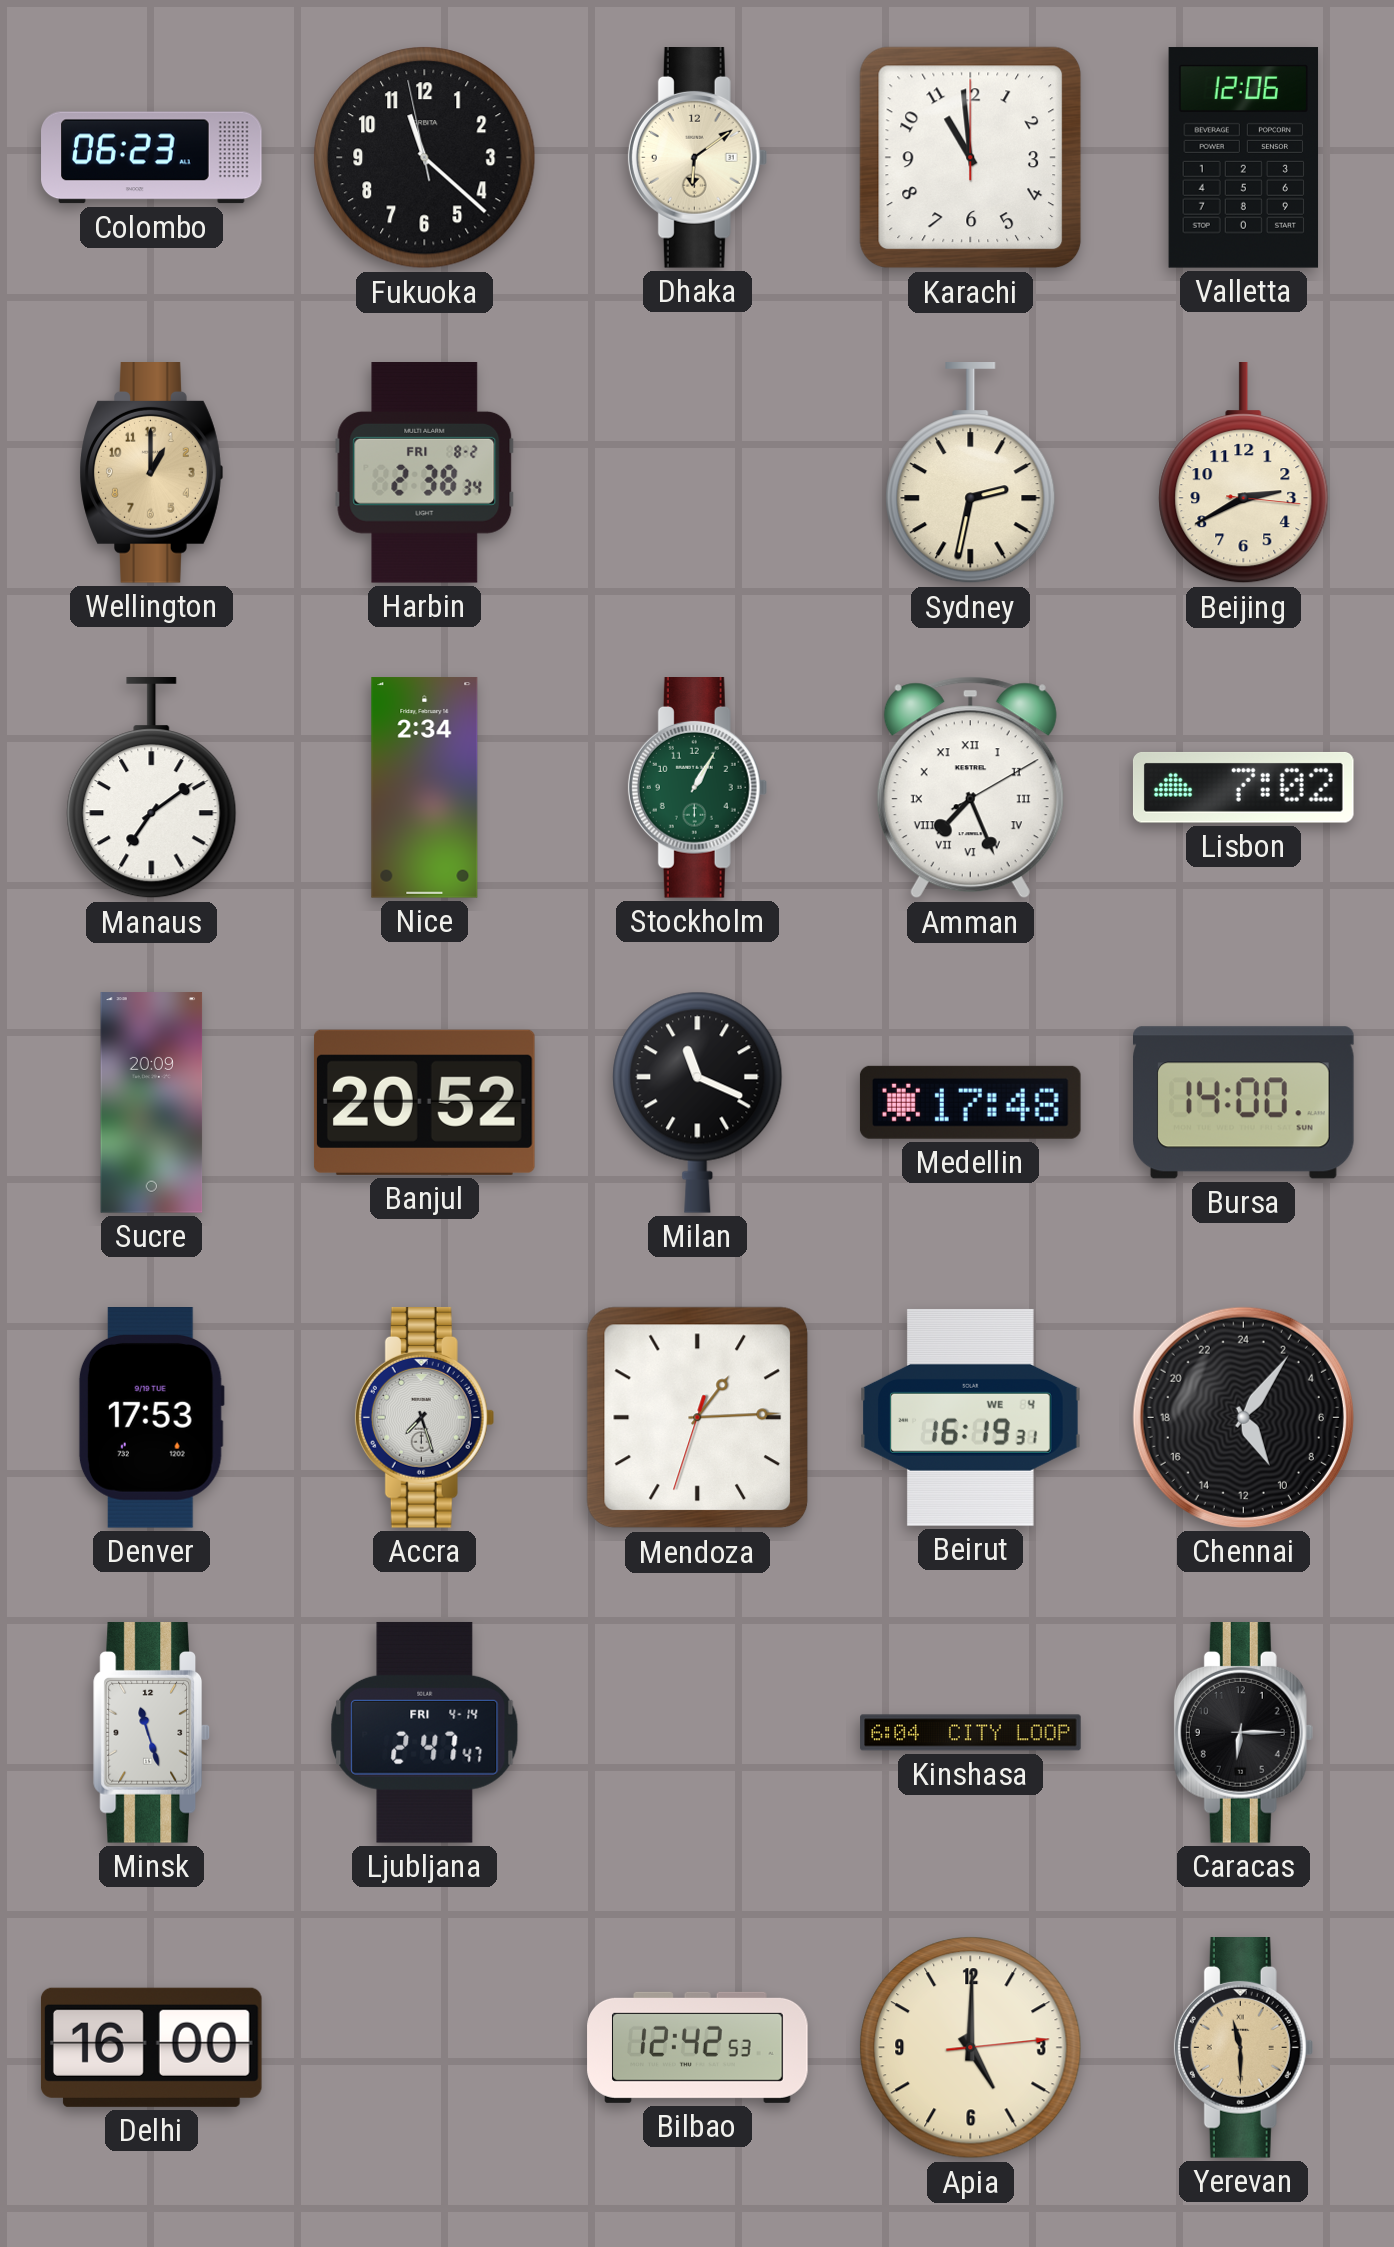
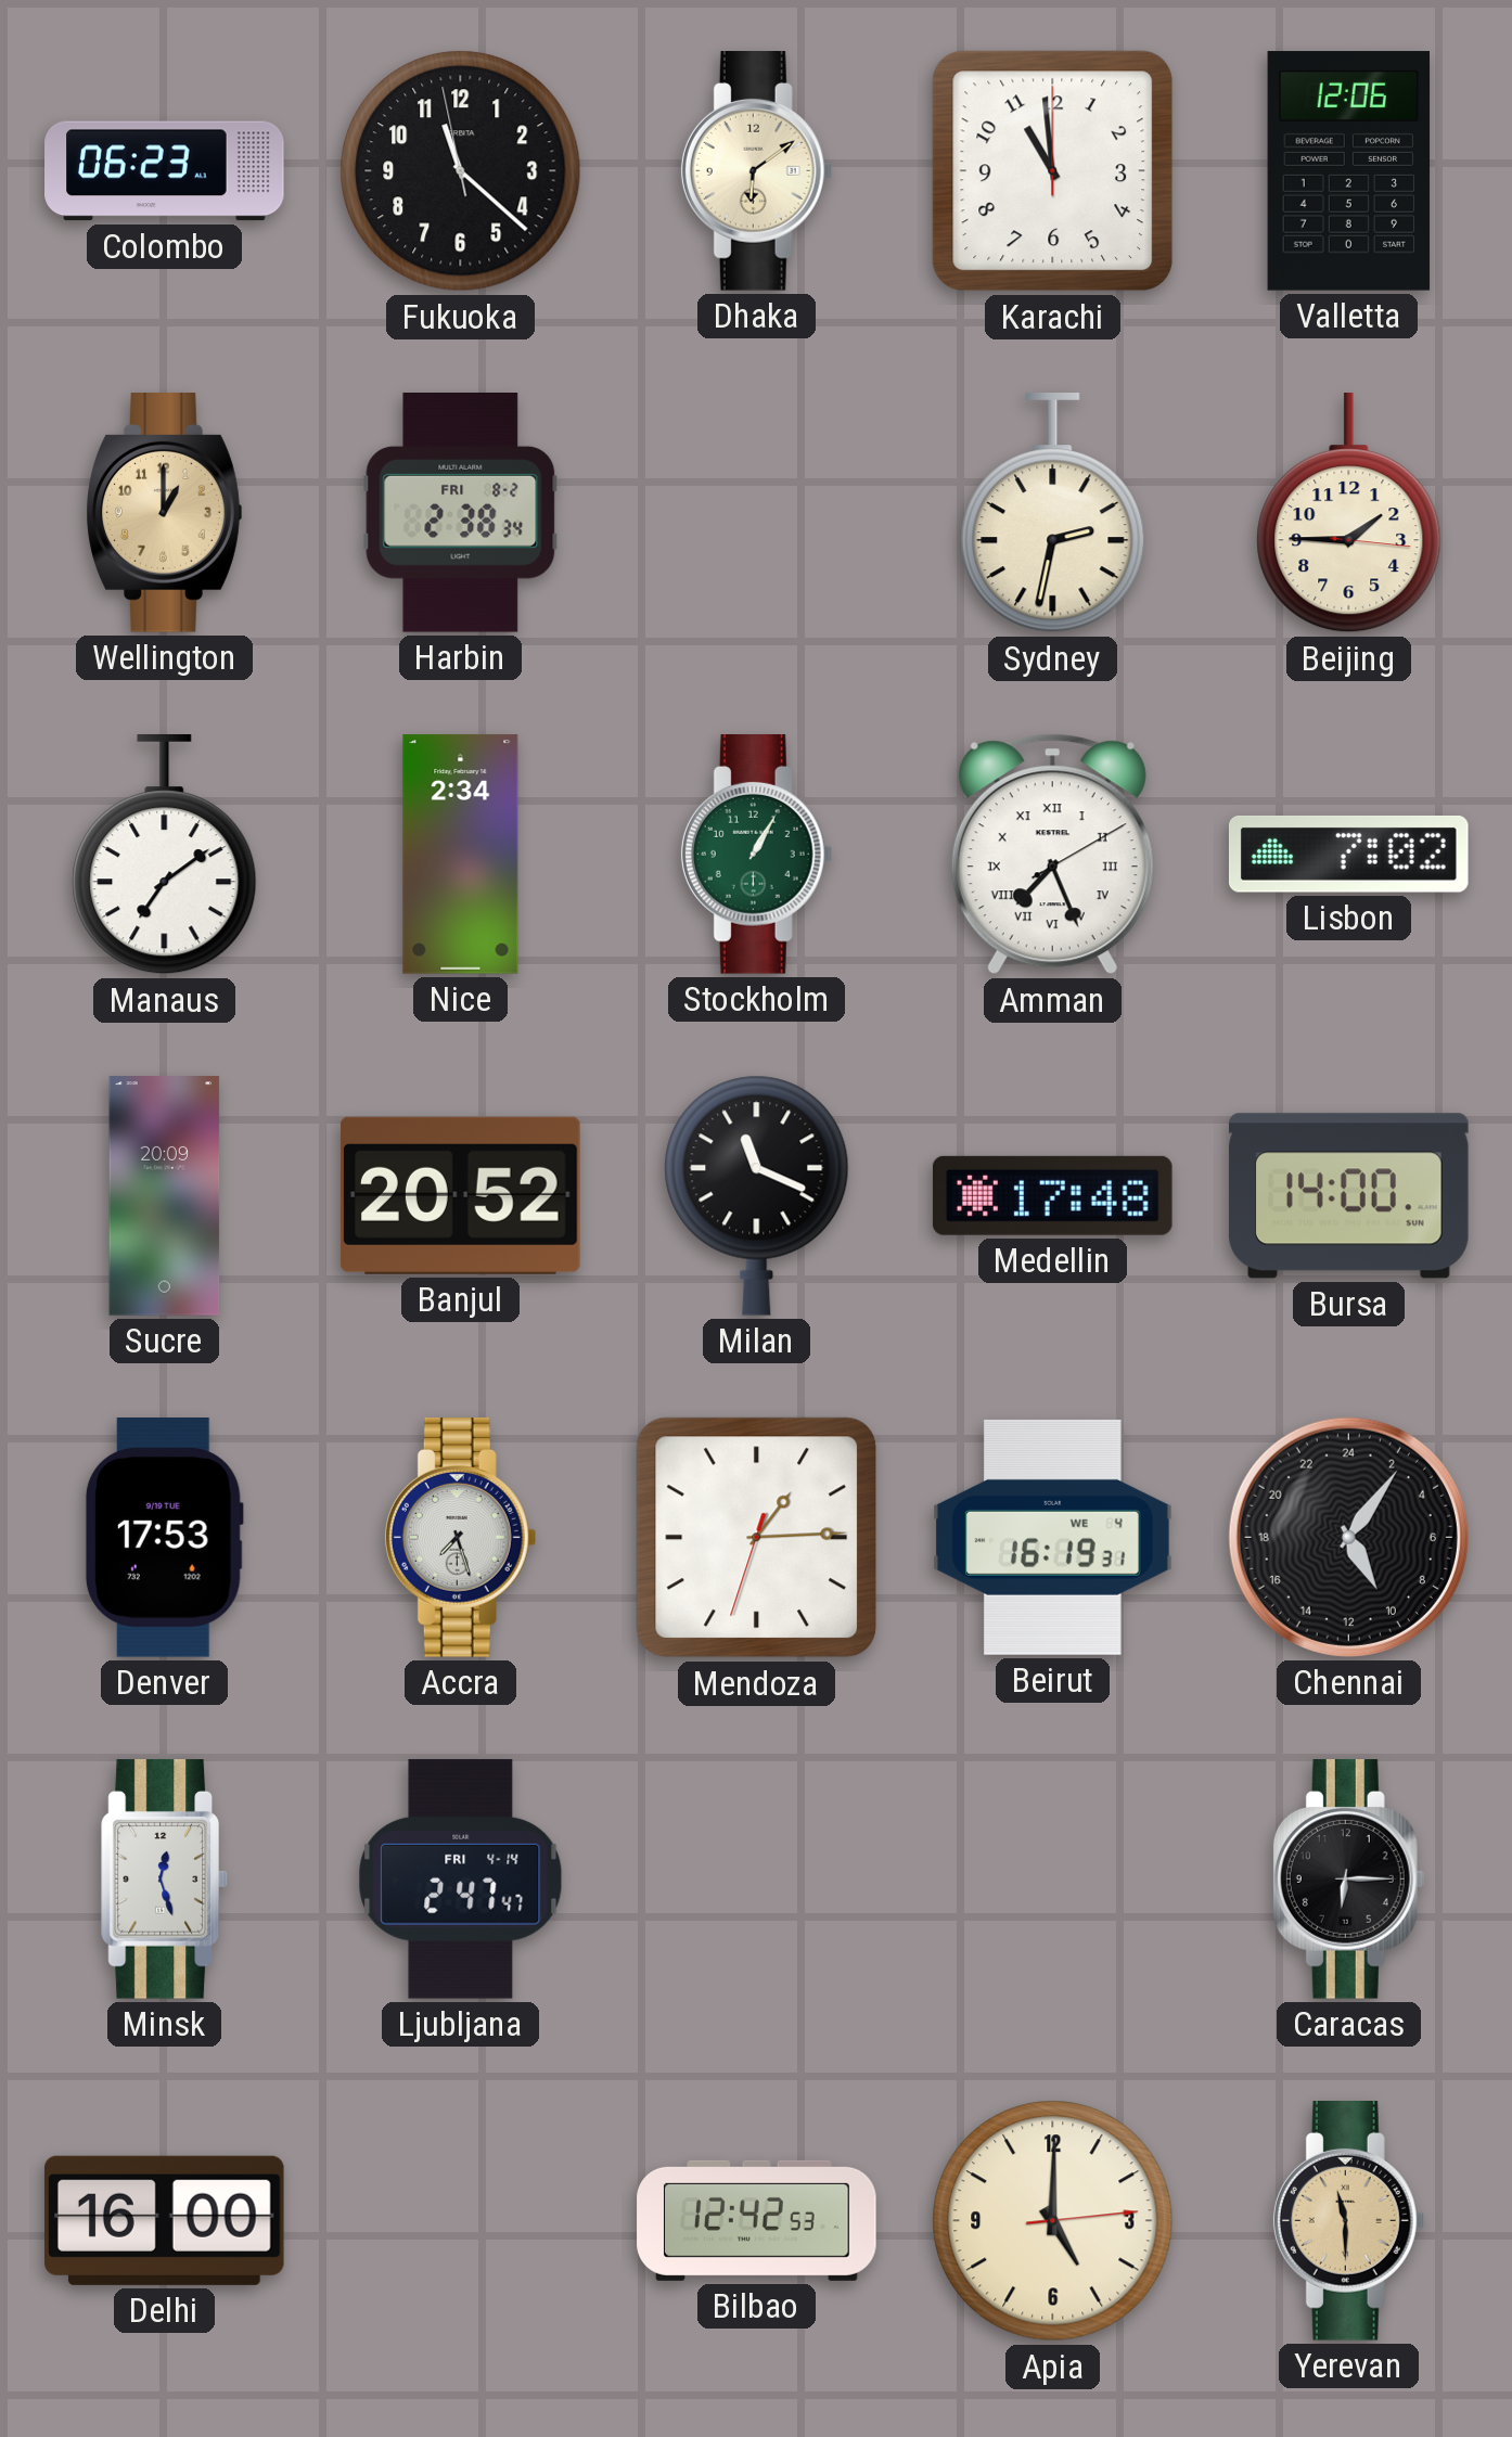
Beijing: 2:40 -> 1:45 (1349, 514)
Minsk: 11:27 -> 12:27 (164, 1880)
Kinshasa: 6:04 -> none (971, 1733)
